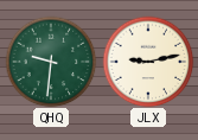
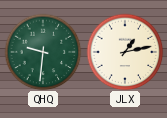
JLX: 9:13 -> 1:13 (125, 52)
